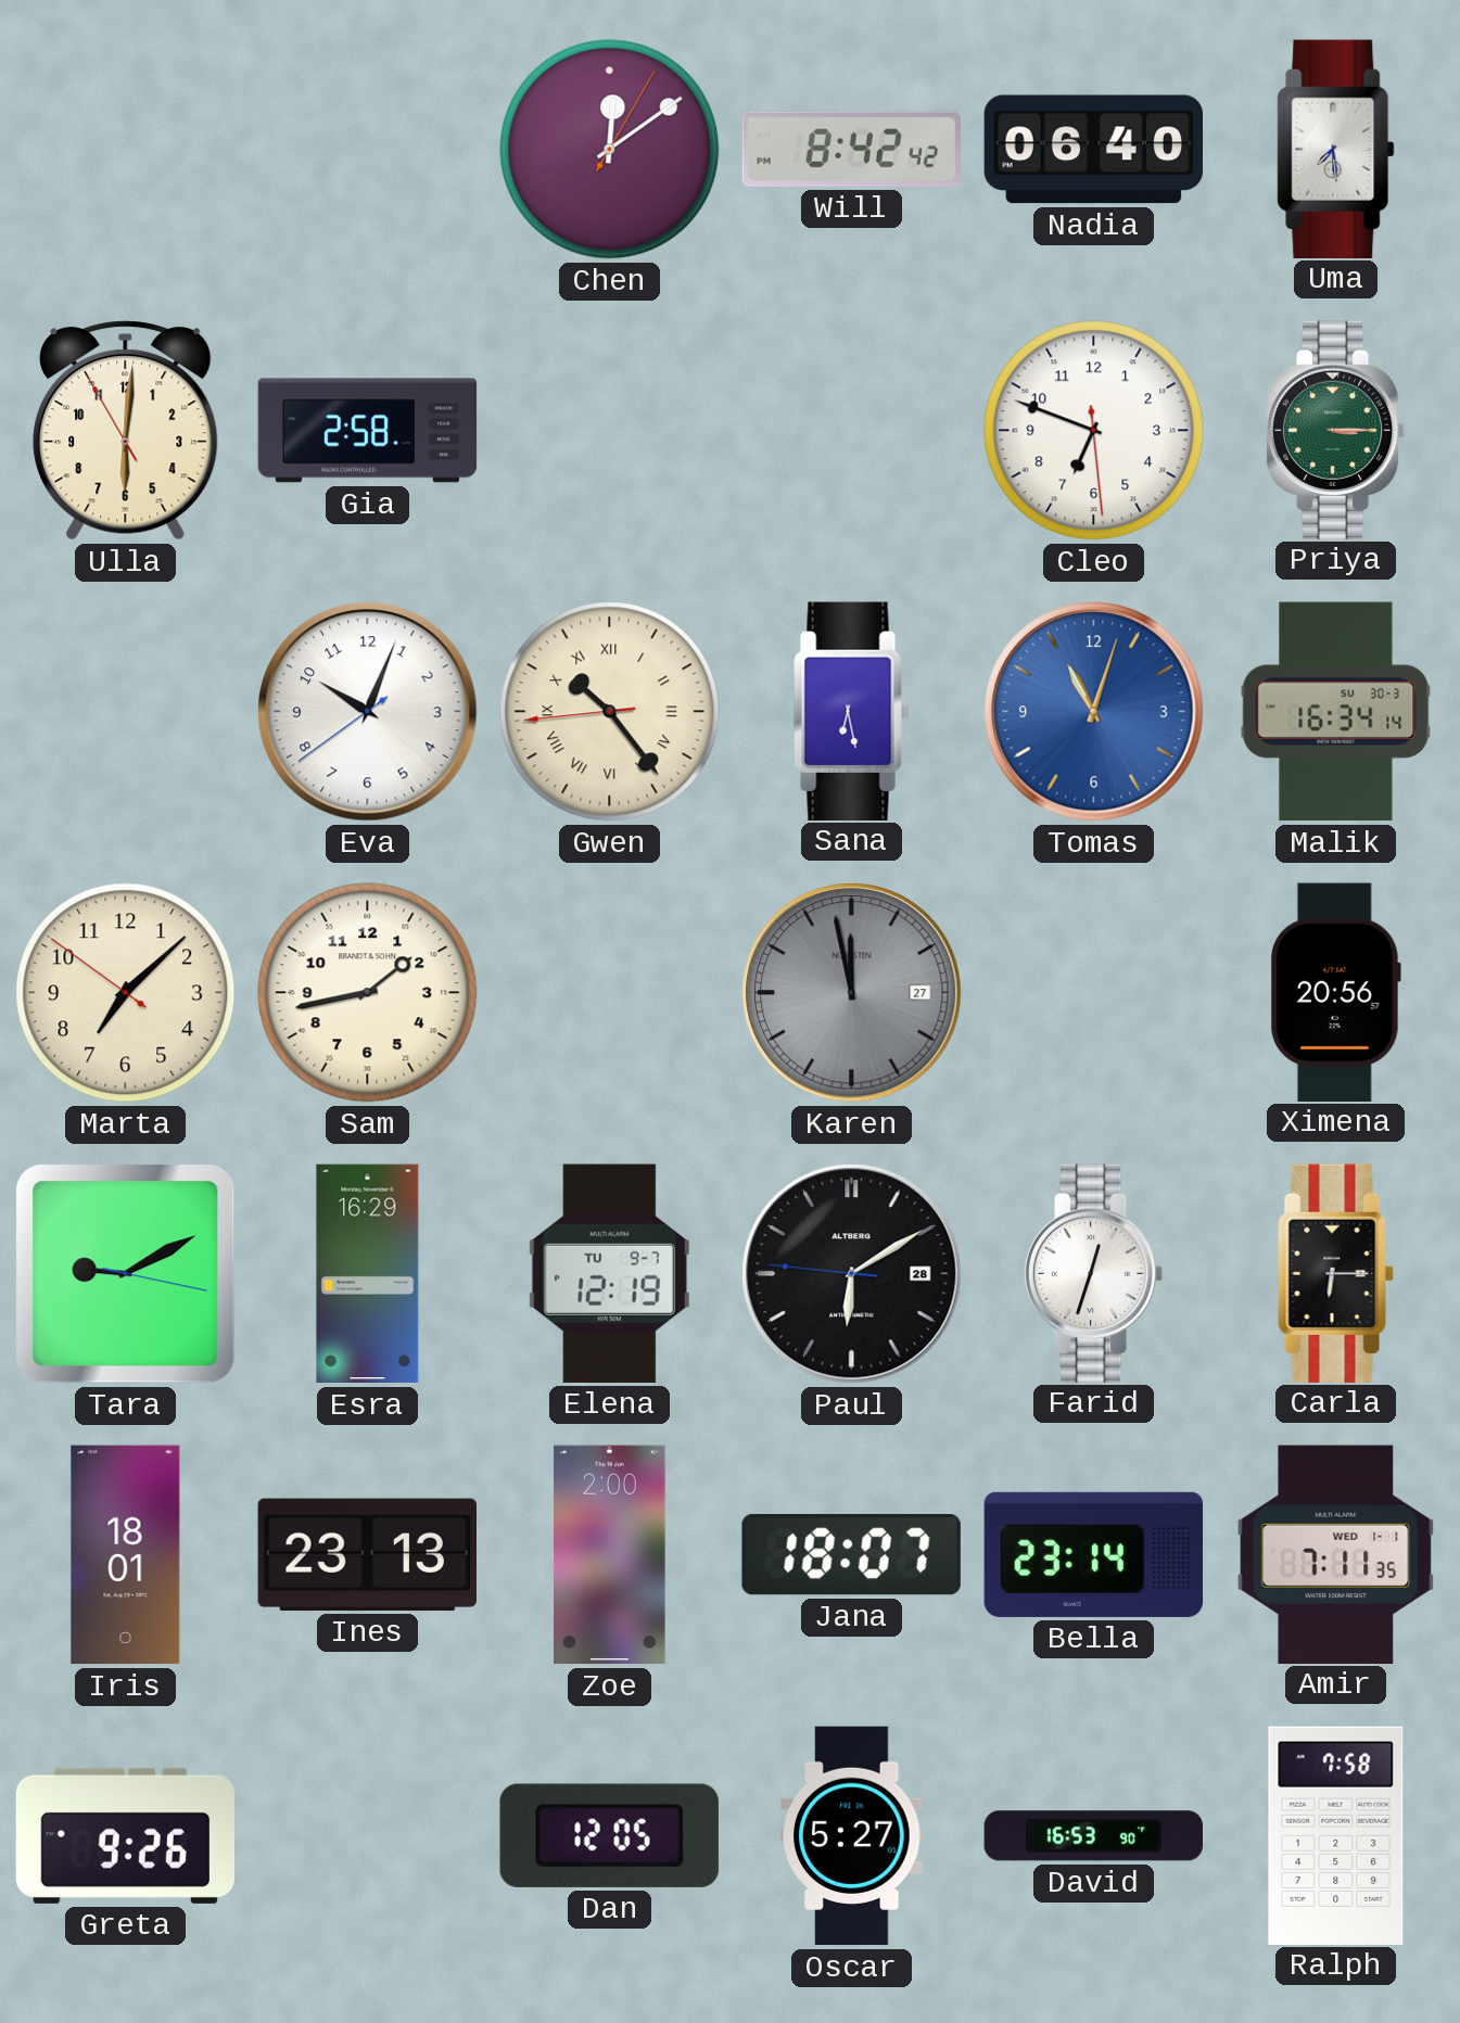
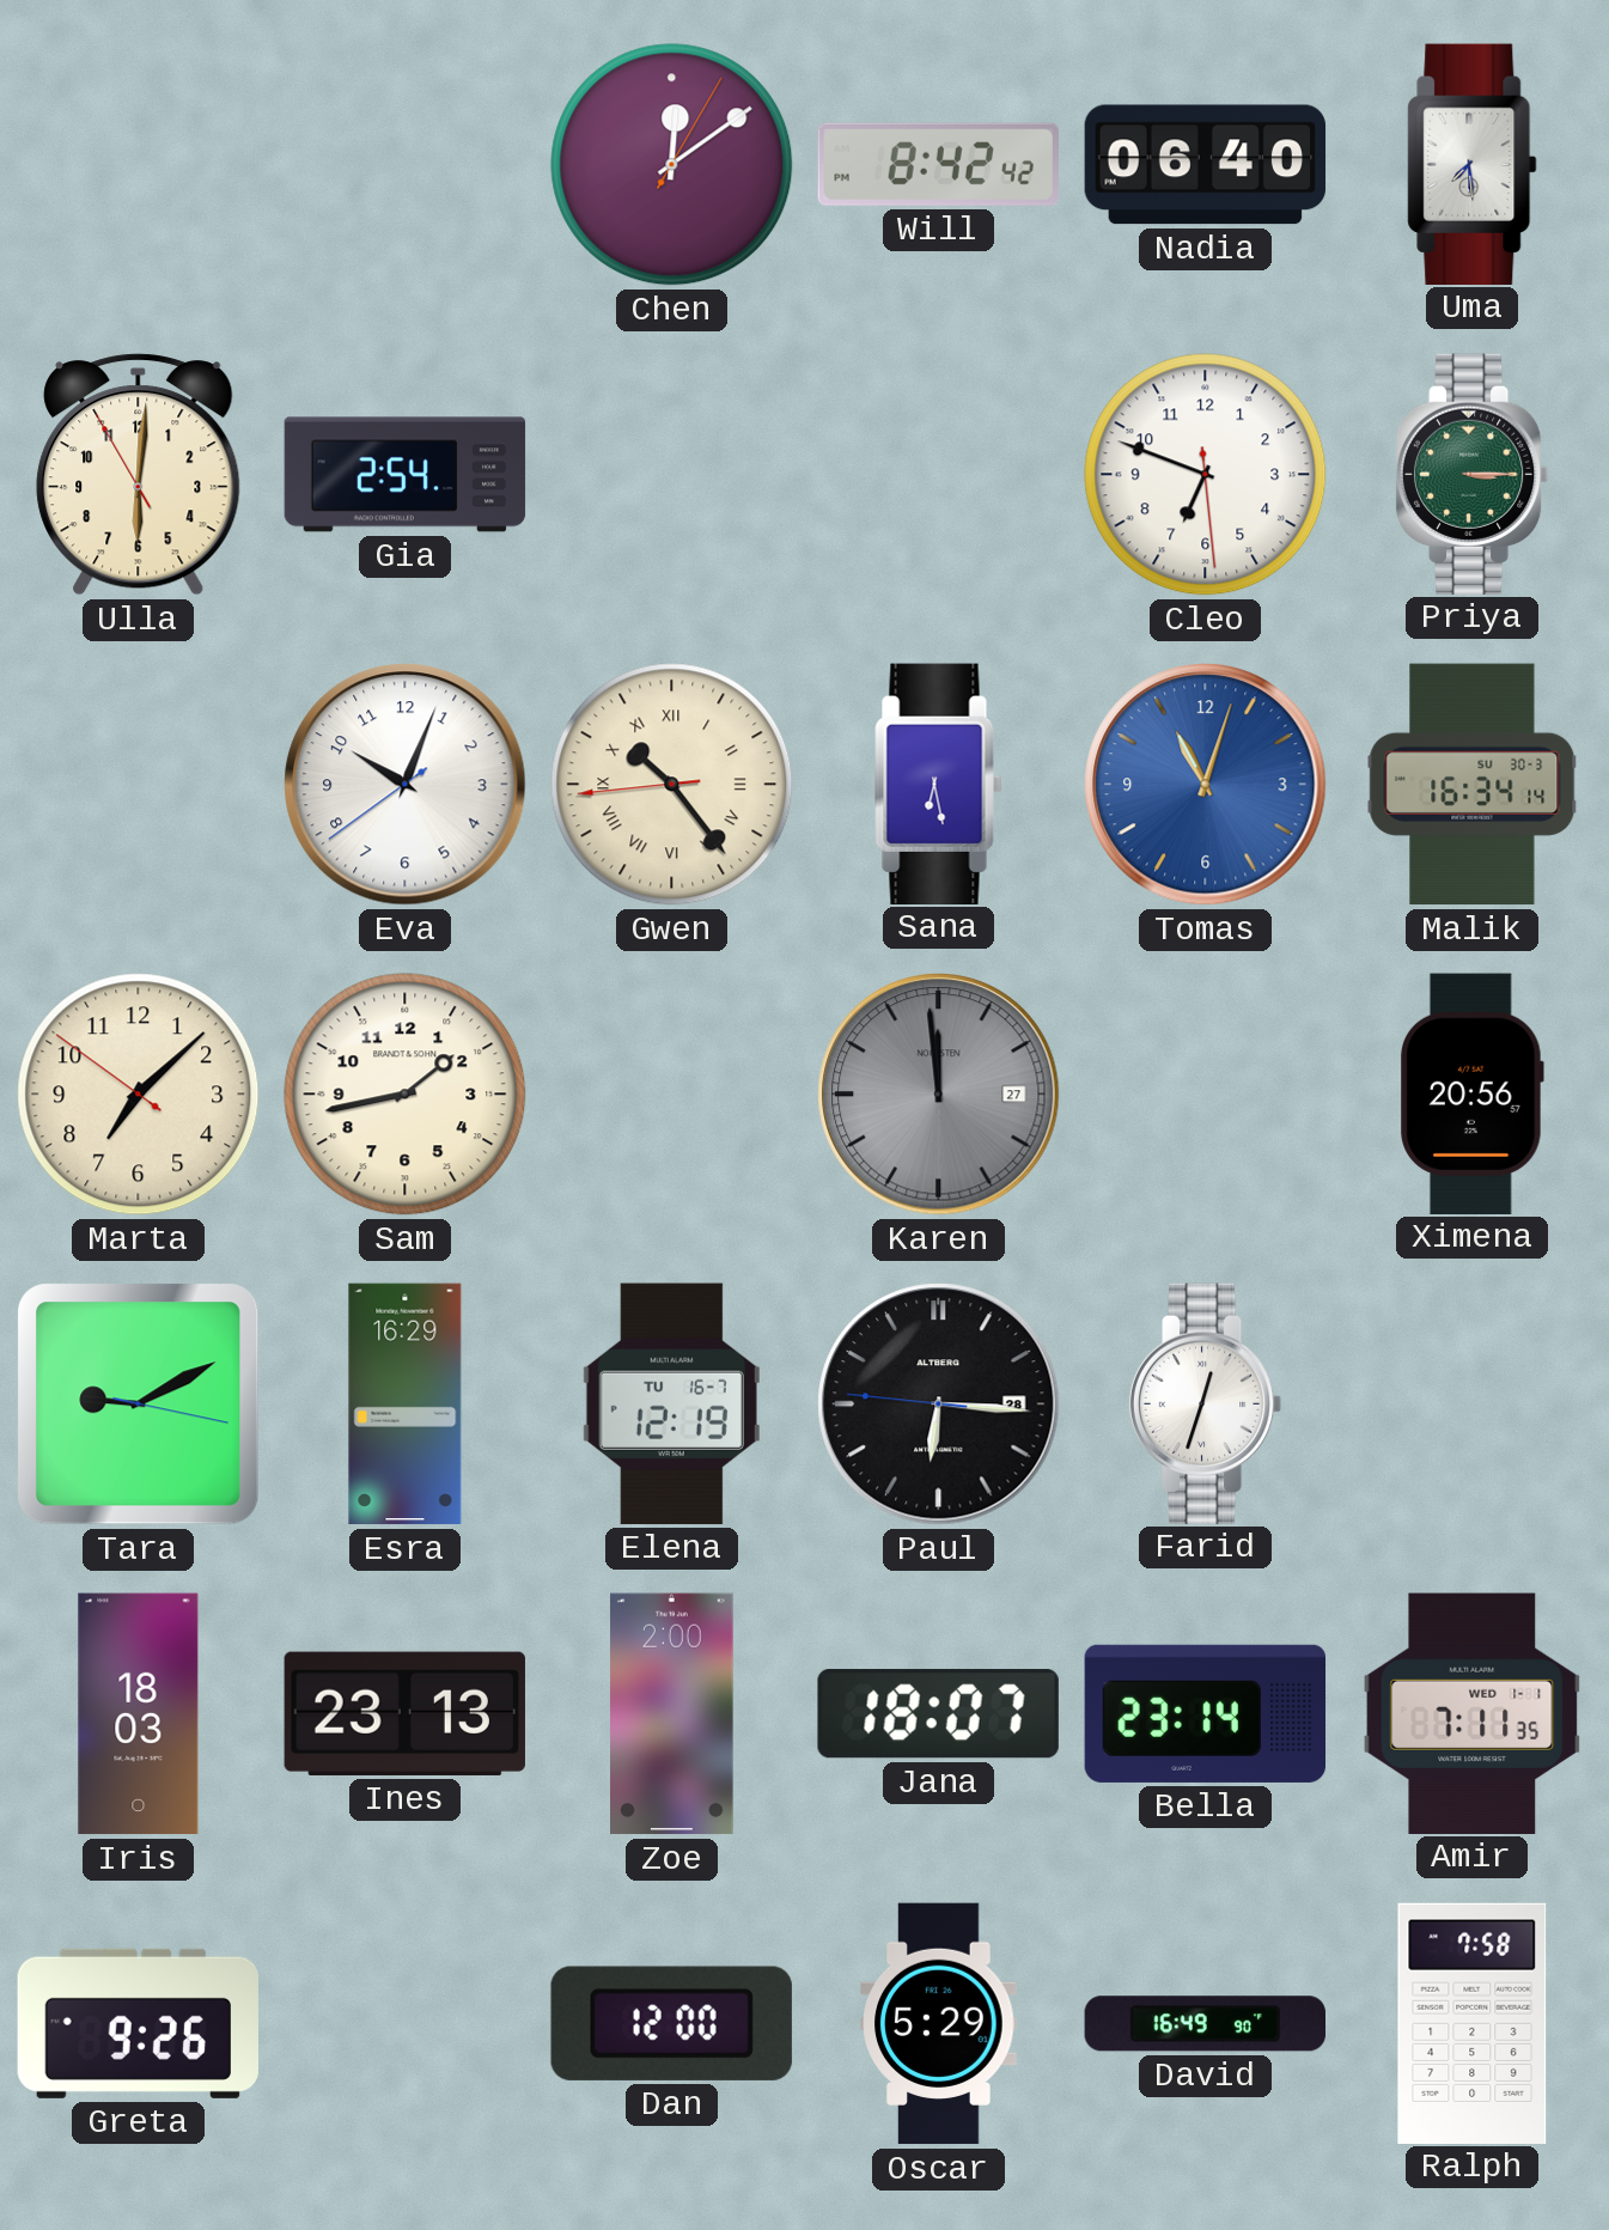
Gia: 2:58 -> 2:54 (406, 475)
Karen: 11:58 -> 11:59 (939, 1095)
Elena date: TU 9-7 -> TU 16-7 (671, 1403)
Paul: 6:09 -> 6:15 (939, 1405)
Carla: 6:15 -> none (1336, 1273)
Iris: 18:01 -> 18:03 (139, 1714)
Dan: 12:05 -> 12:00 (671, 2023)
Oscar: 5:27 -> 5:29 (939, 2024)
David: 16:53 -> 16:49 (1205, 2024)
